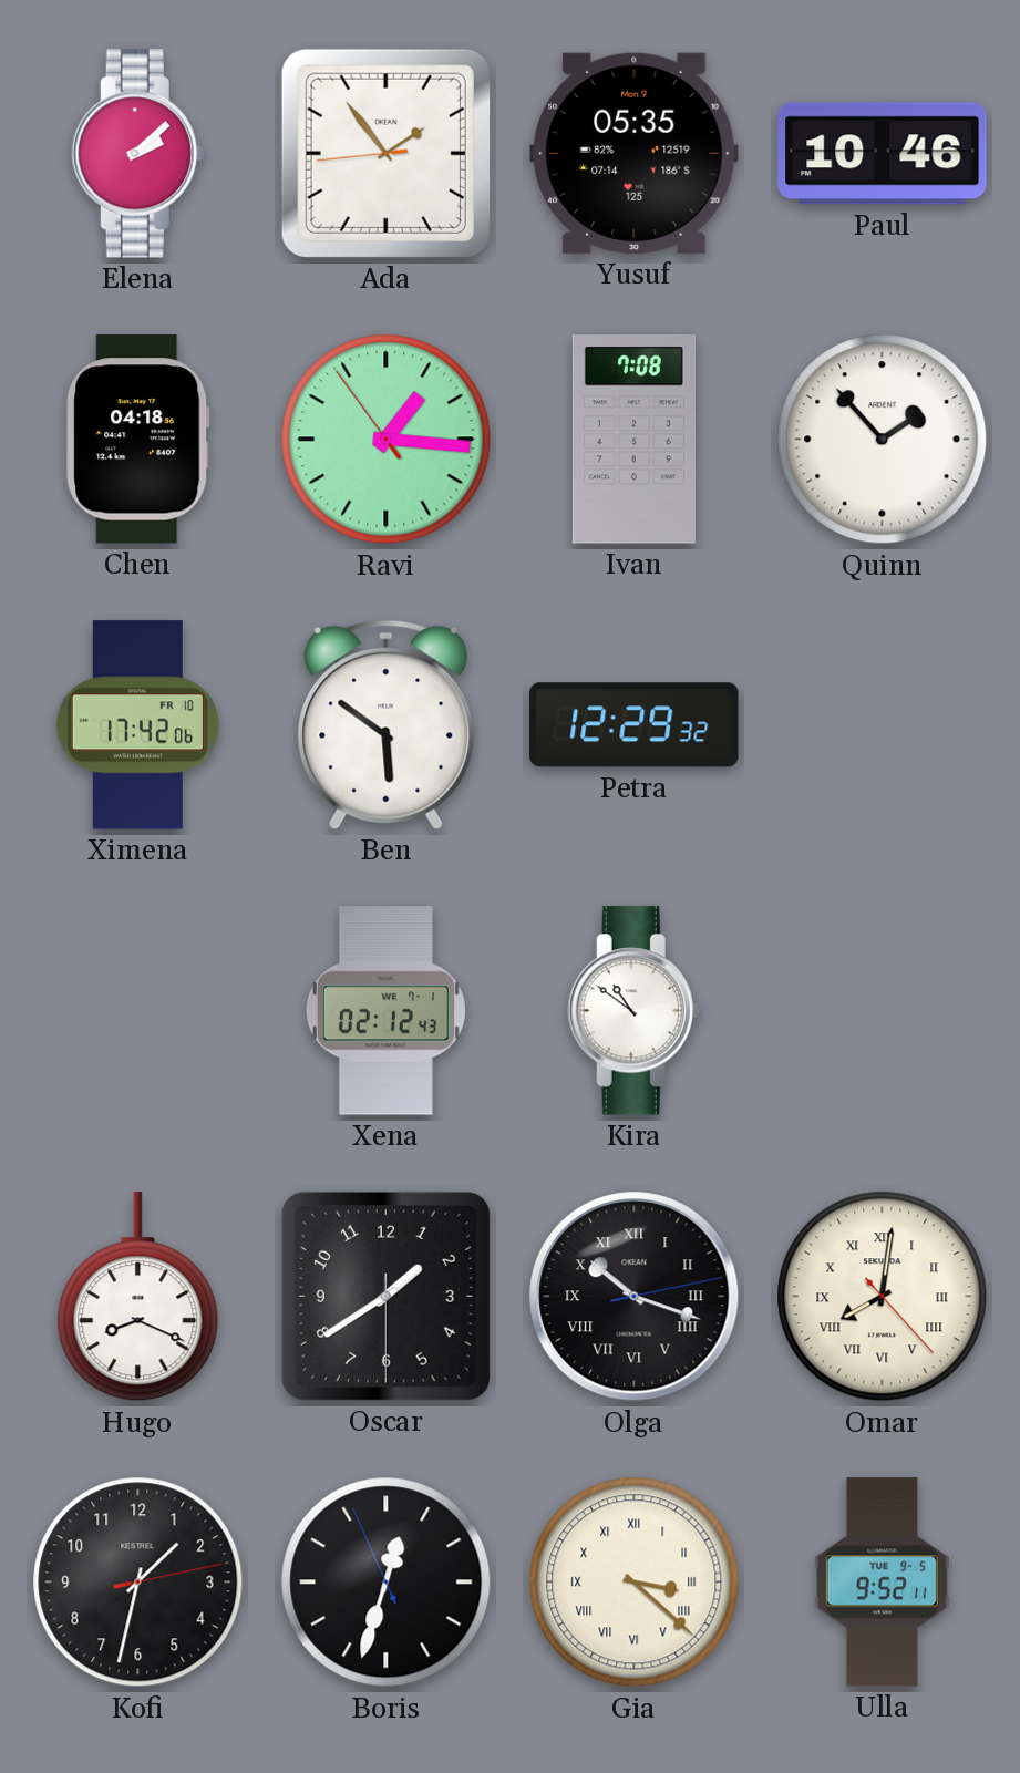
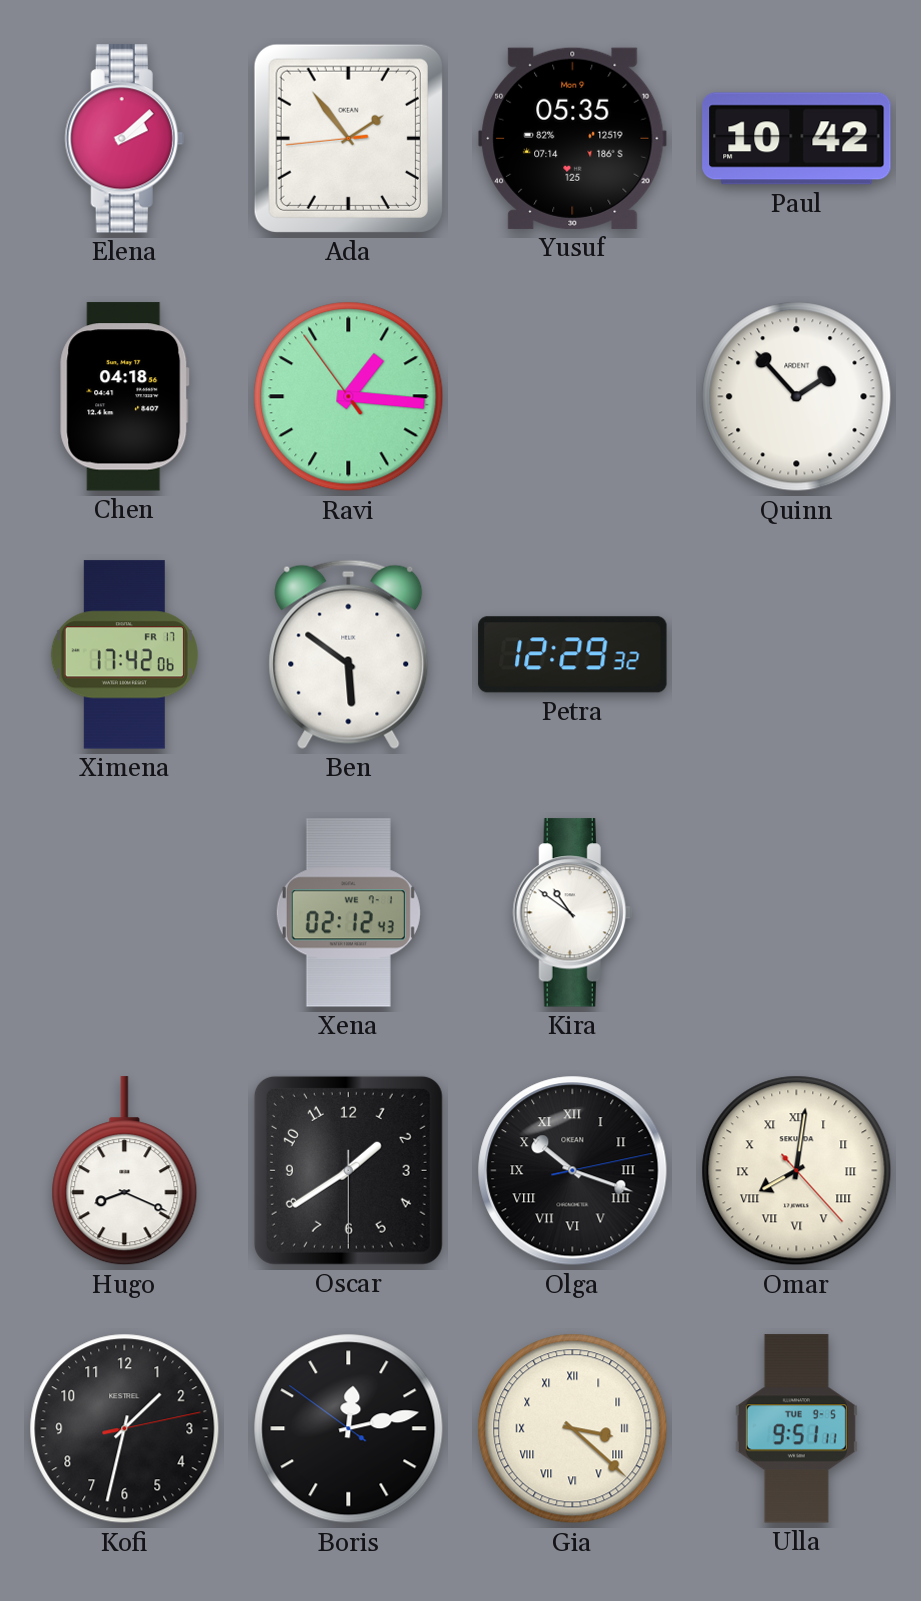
Paul: 10:46 -> 10:42 (797, 139)
Ivan: 7:08 -> none (633, 440)
Ximena date: FR 10 -> FR 17 (124, 655)
Boris: 12:32 -> 12:12 (349, 1429)
Ulla: 9:52 -> 9:51 (796, 1429)
